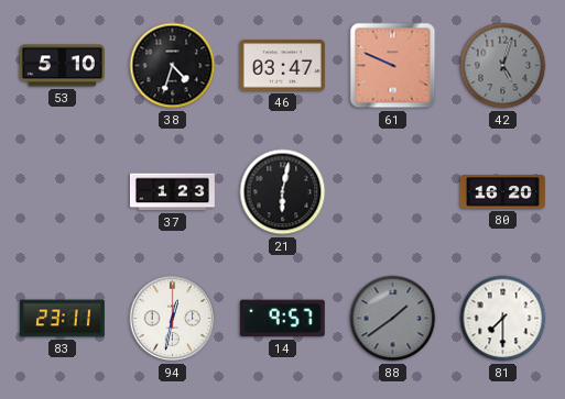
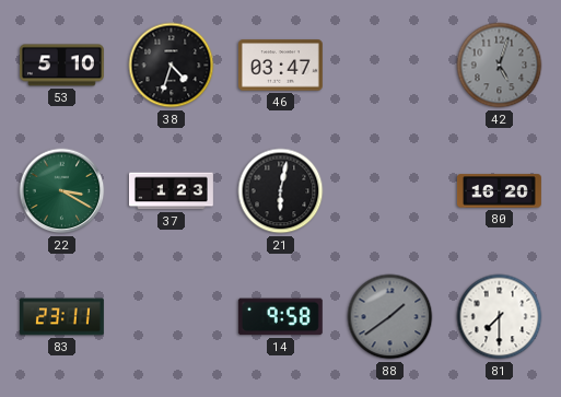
61: 9:49 -> none (393, 66)
22: none -> 3:20 (62, 191)
94: 12:32 -> none (173, 319)
14: 9:57 -> 9:58 (280, 317)
